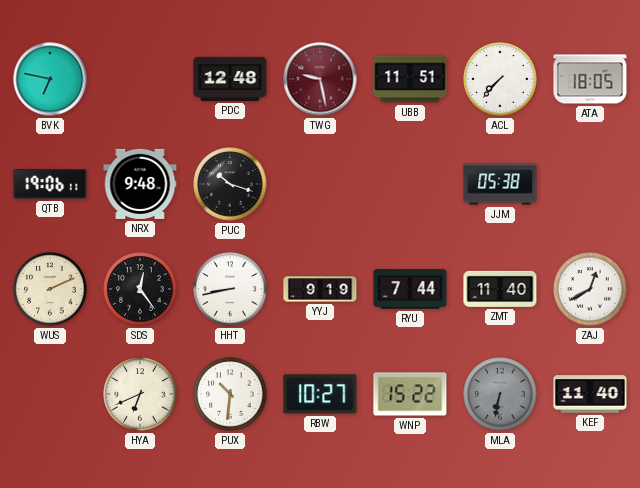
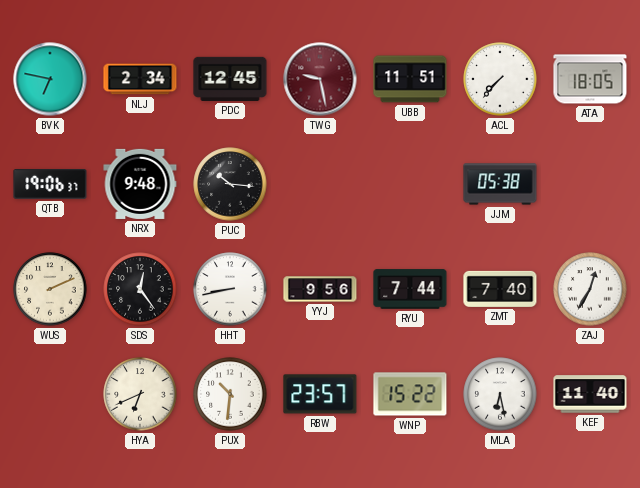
NLJ: none -> 2:34 (140, 79)
PDC: 12:48 -> 12:45 (230, 79)
QTB: 19:06:11 -> 19:06:37 (50, 185)
PUC: 10:18 -> 10:16 (230, 184)
YYJ: 9:19 -> 9:56 (320, 289)
ZMT: 11:40 -> 7:40 (500, 289)
ZAJ: 12:40 -> 12:35 (590, 289)
RBW: 10:27 -> 23:57 (320, 394)
MLA: 6:32 -> 6:28 (500, 394)
MLA dial: grey -> white (500, 394)
